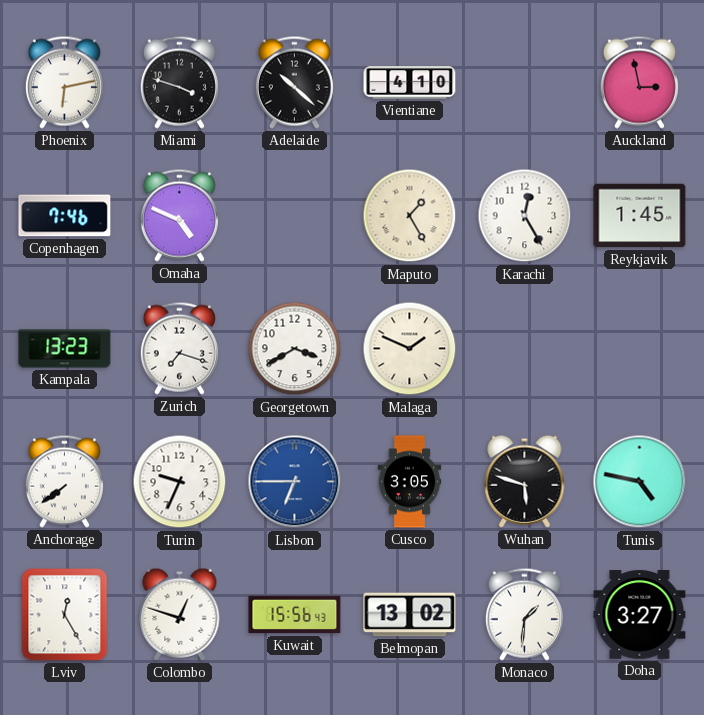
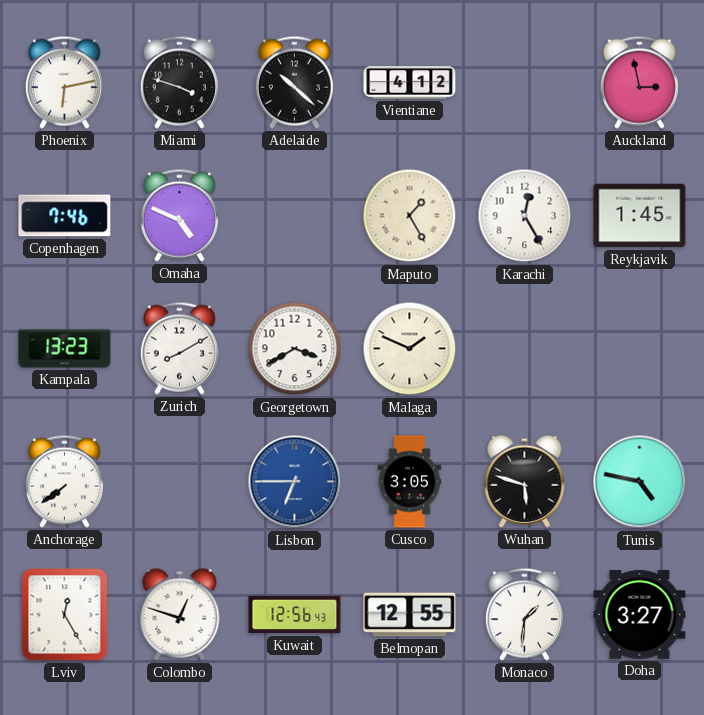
Vientiane: 4:10 -> 4:12 (410, 83)
Zurich: 7:18 -> 8:10 (179, 348)
Turin: 9:34 -> none (180, 482)
Kuwait: 15:56 -> 12:56 (295, 615)
Belmopan: 13:02 -> 12:55 (410, 615)
